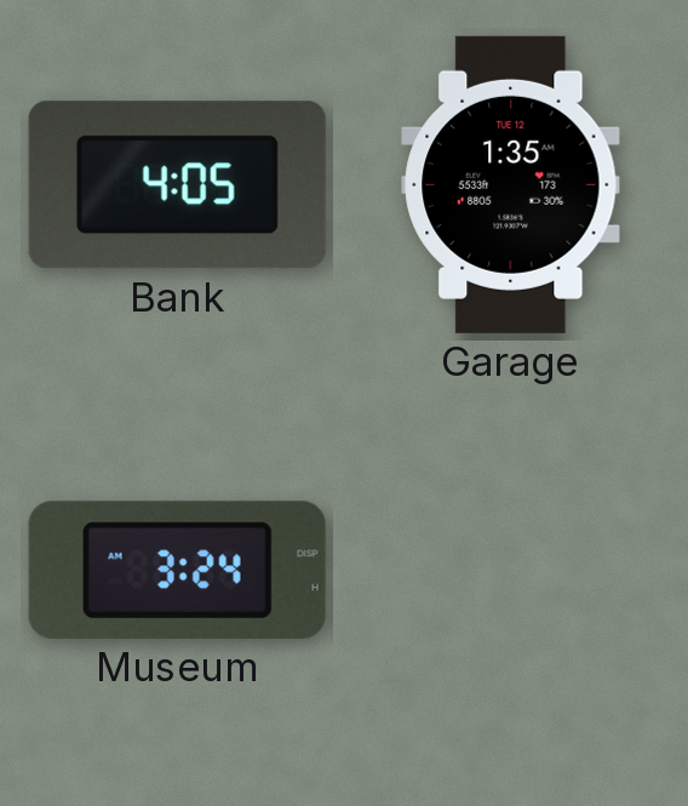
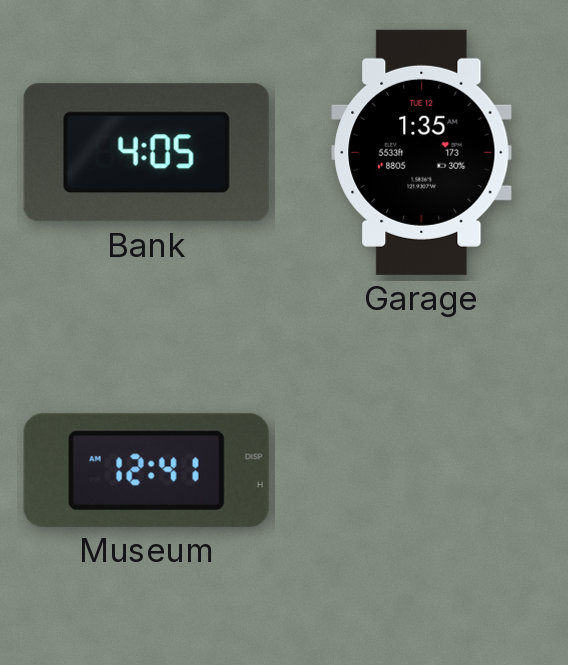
Museum: 3:24 -> 12:41 (146, 470)
